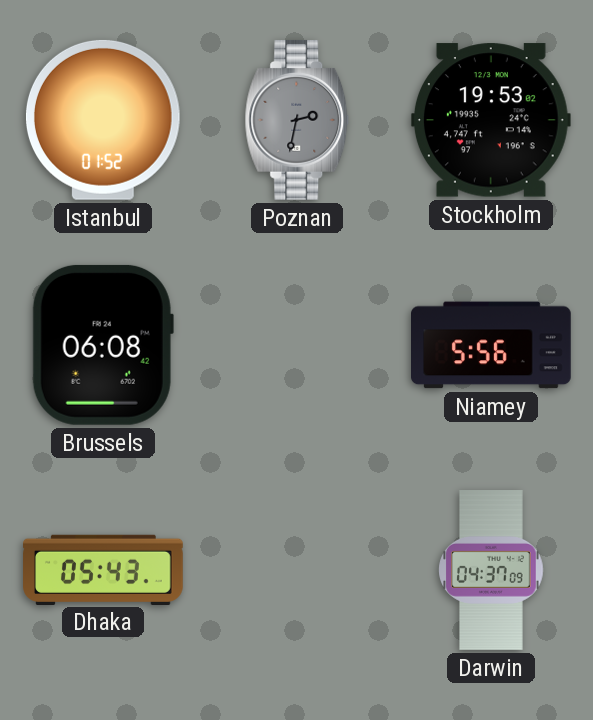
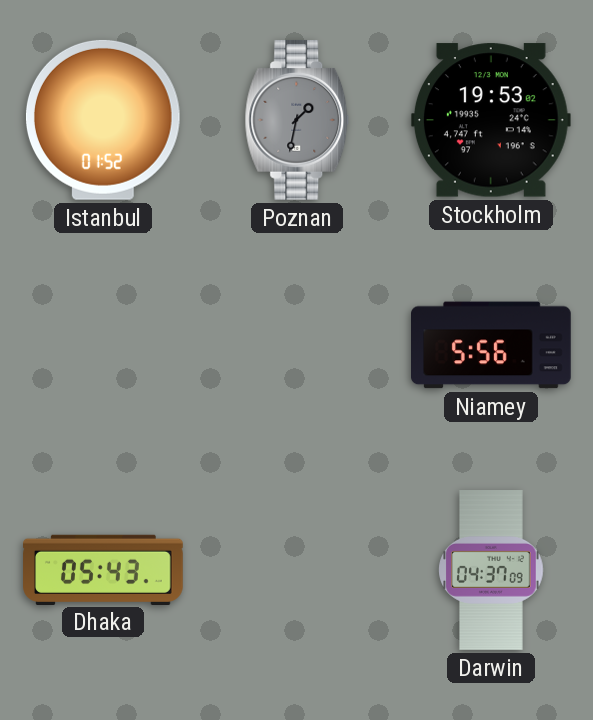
Poznan: 2:32 -> 1:32 (297, 120)
Brussels: 06:08 -> none (103, 345)
